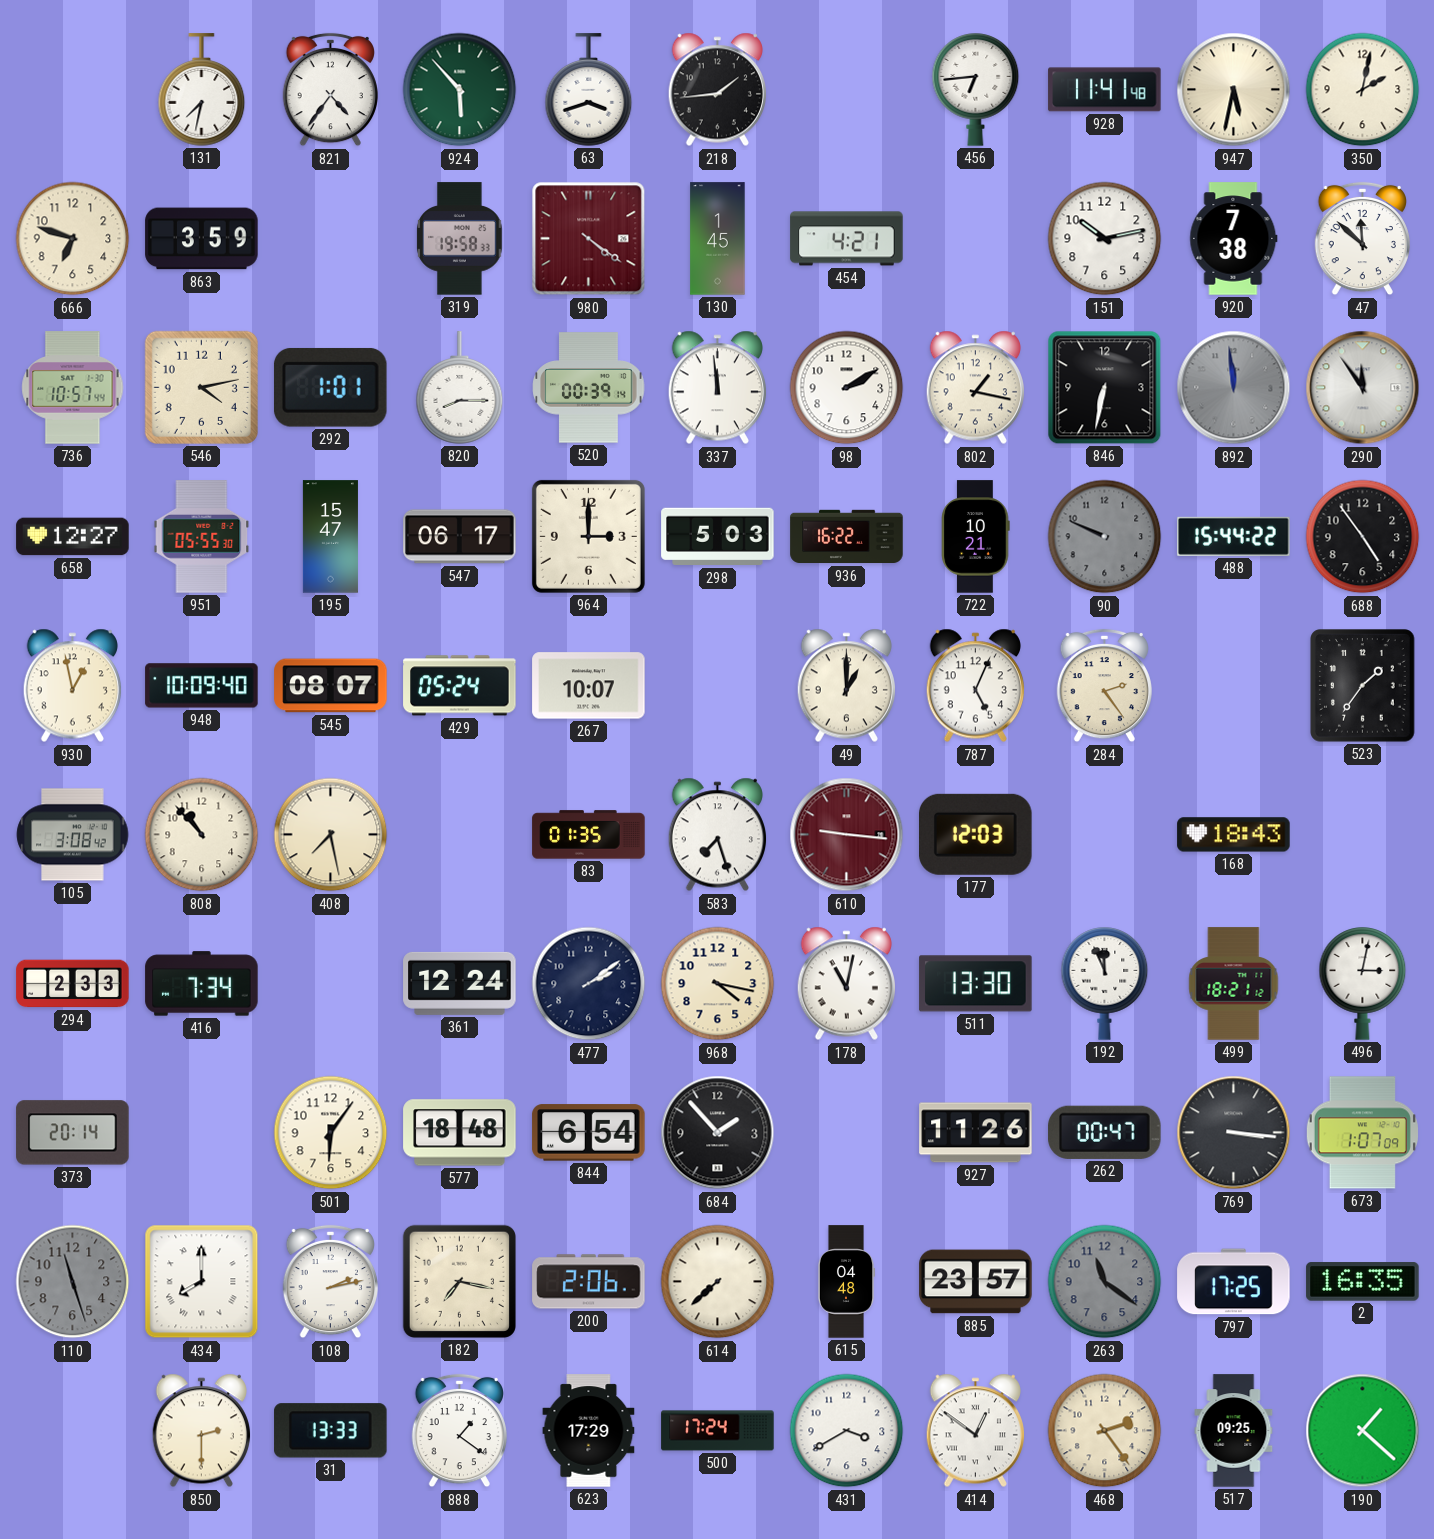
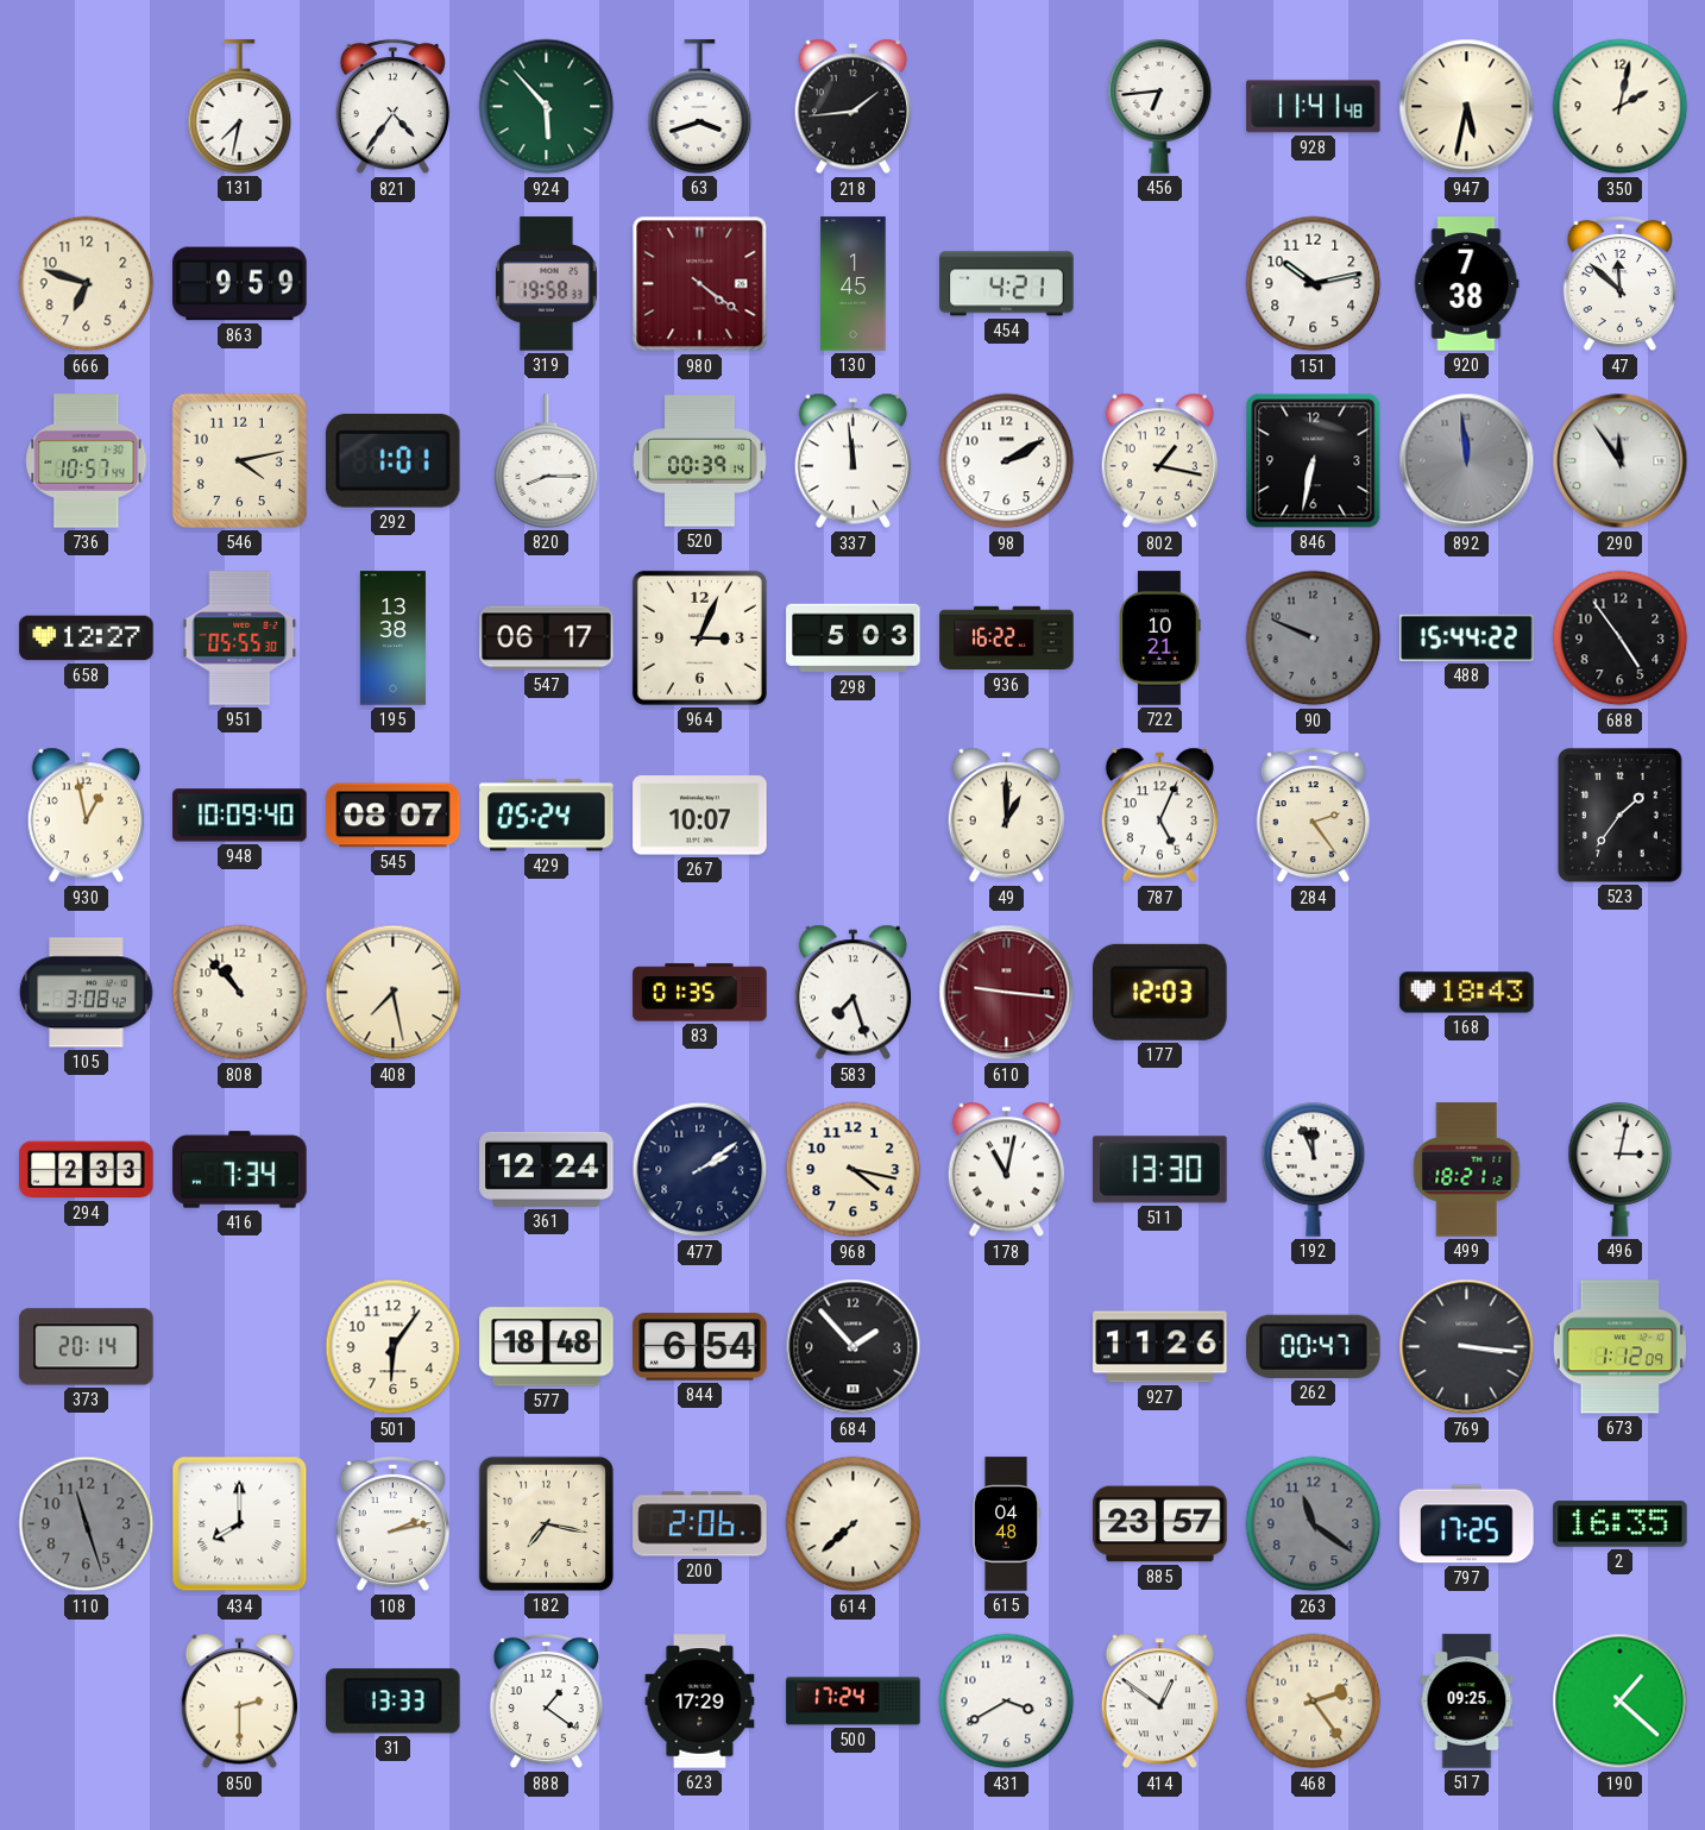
863: 3:59 -> 9:59 (240, 284)
195: 15:47 -> 13:38 (392, 639)
964: 3:00 -> 3:04 (699, 637)
673: 1:07 -> 1:12 (1619, 1347)
